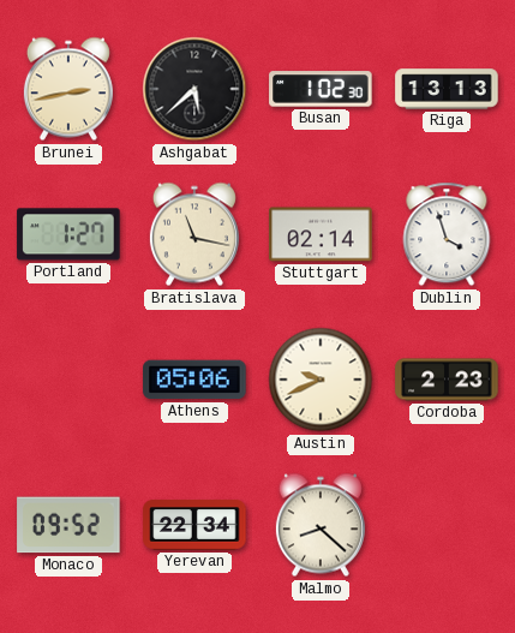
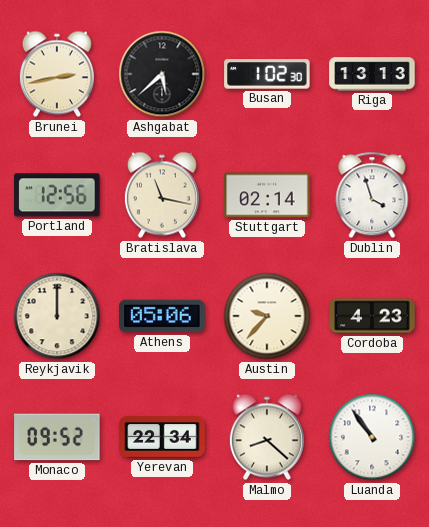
Portland: 1:27 -> 12:56 (57, 195)
Reykjavik: none -> 12:00 (57, 316)
Austin: 9:41 -> 9:37 (267, 316)
Cordoba: 2:23 -> 4:23 (372, 316)
Luanda: none -> 10:54 (372, 437)
